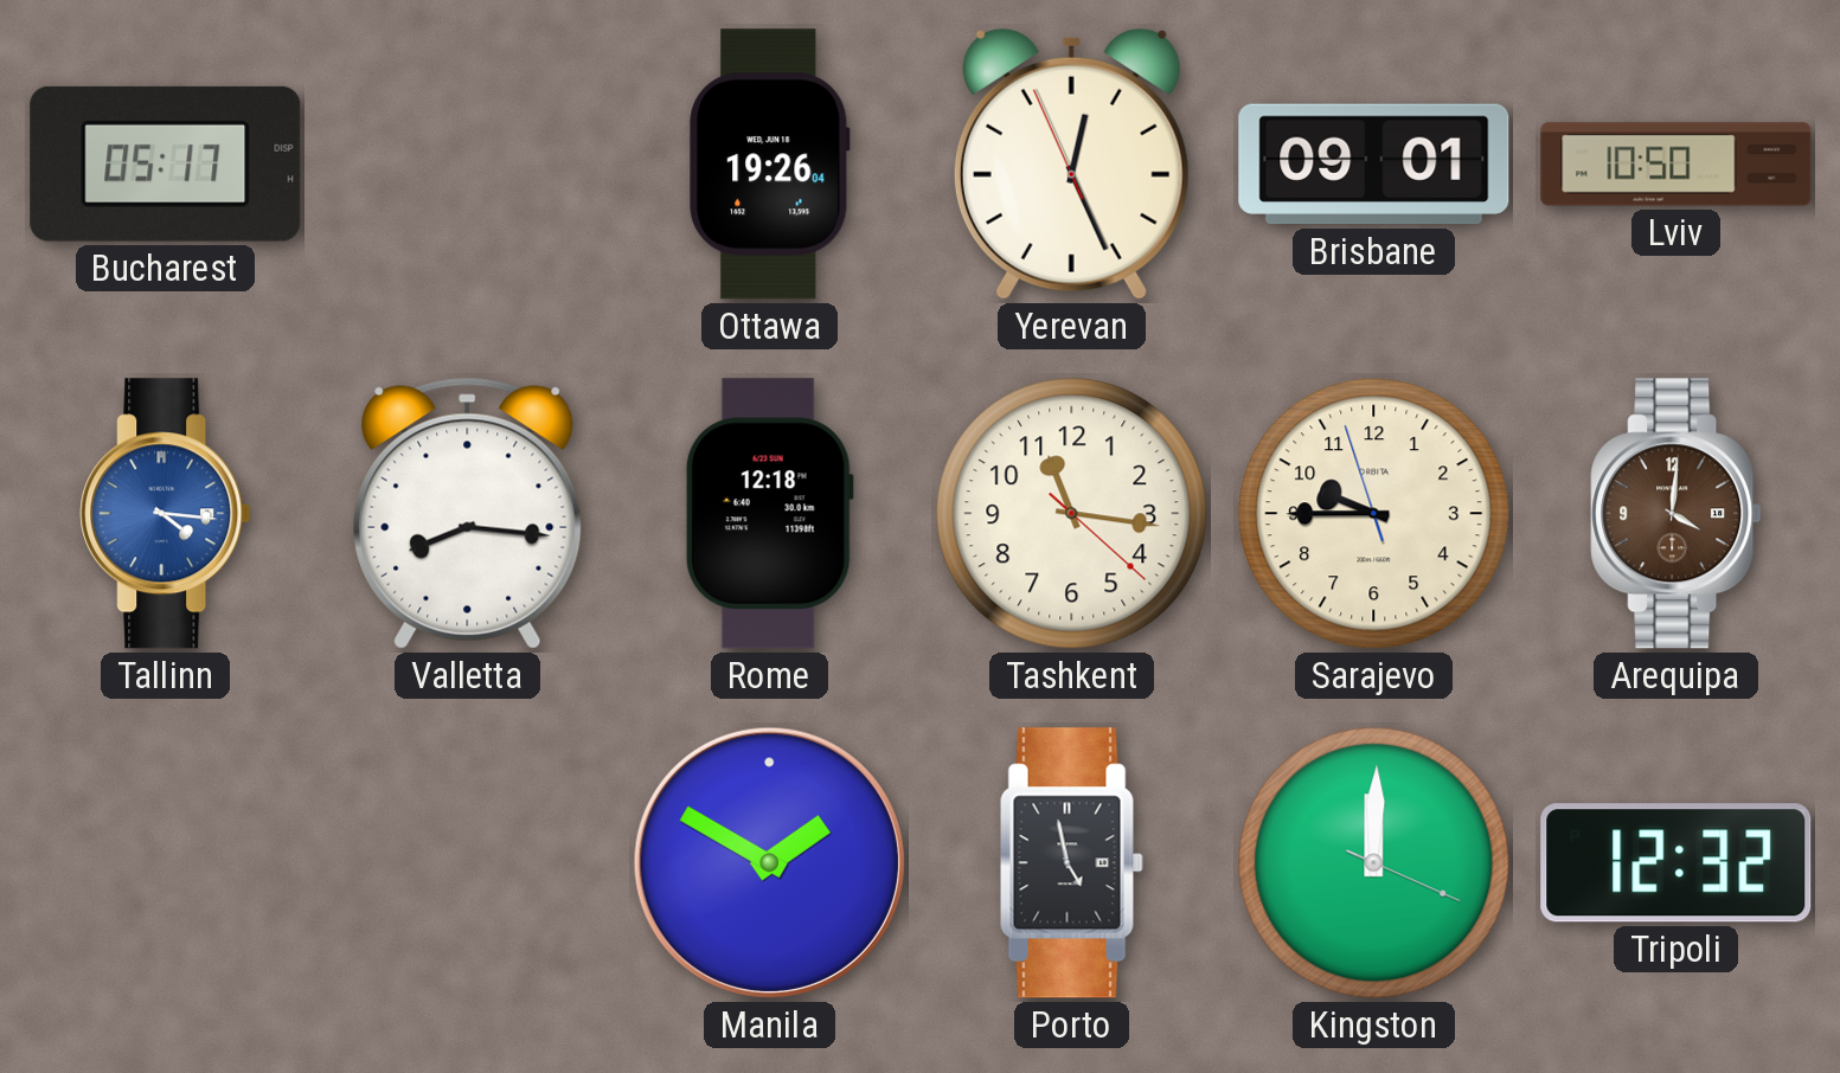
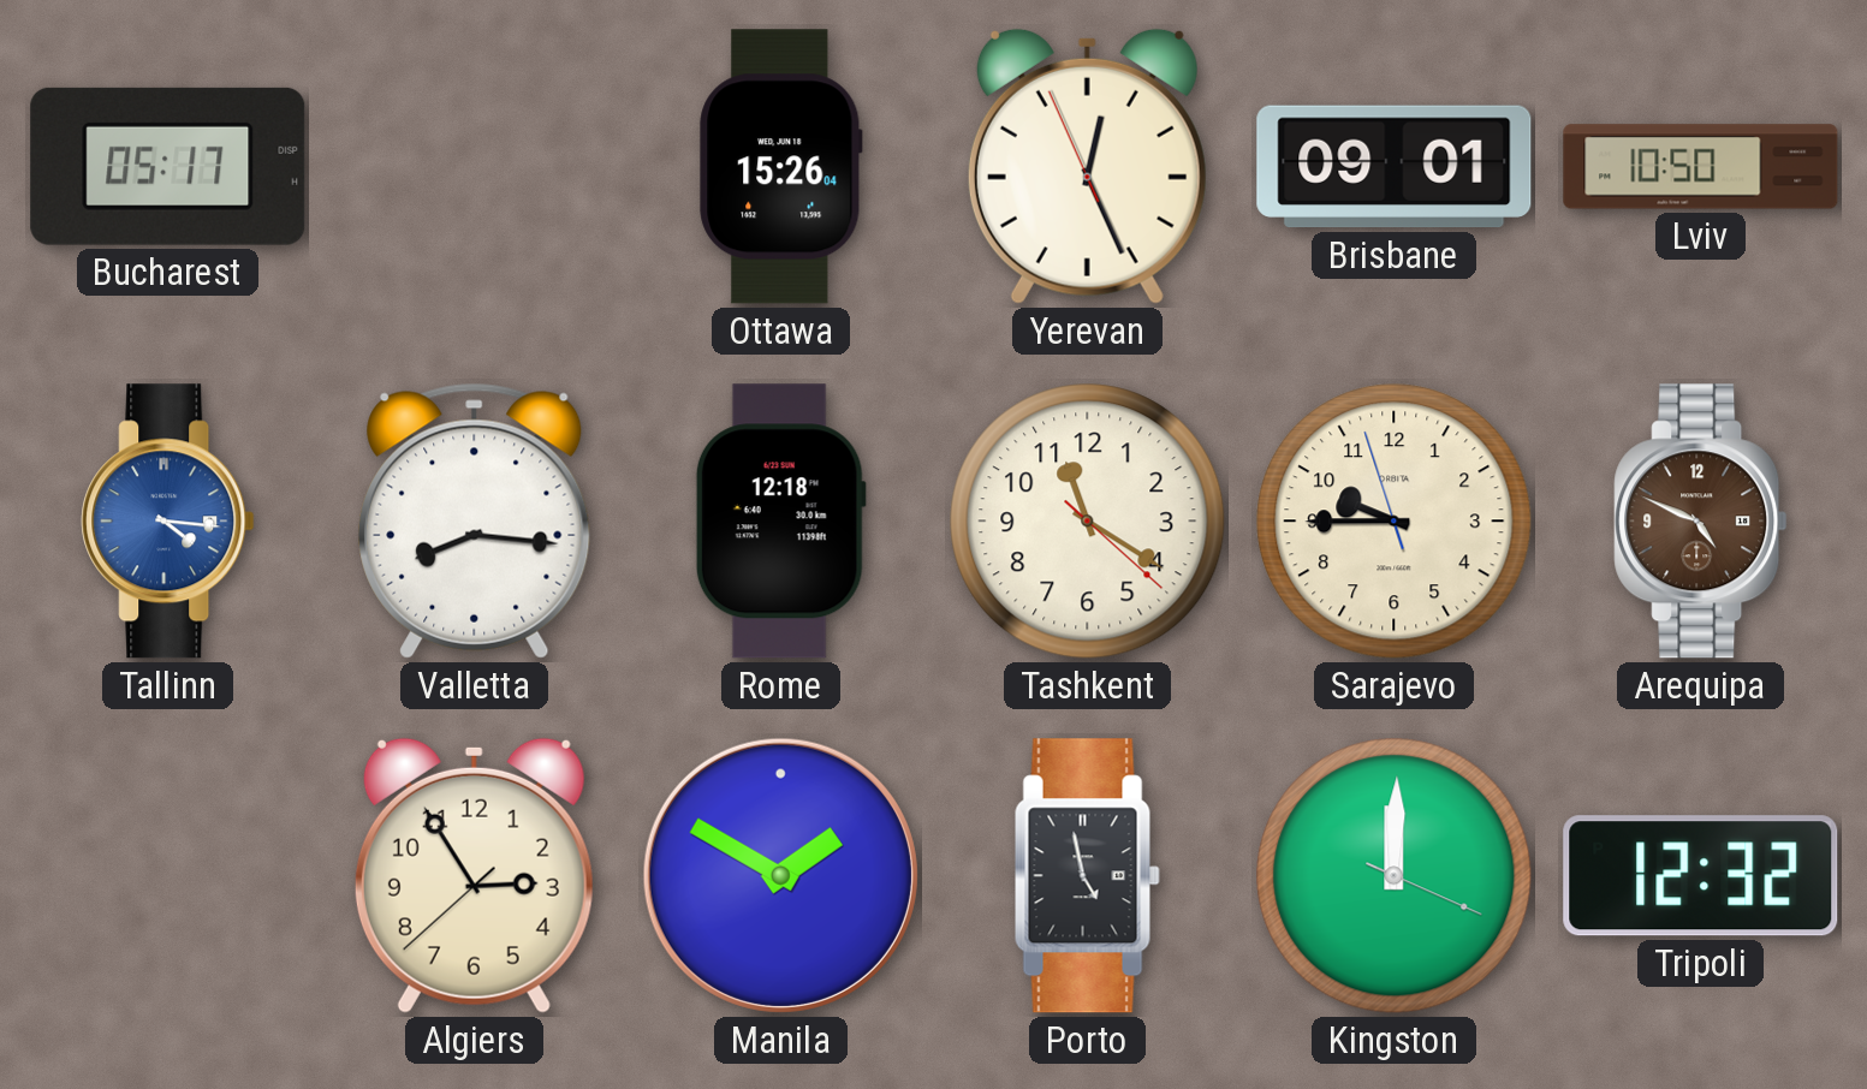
Ottawa: 19:26 -> 15:26 (781, 167)
Tashkent: 11:16 -> 11:20 (1088, 522)
Arequipa: 4:01 -> 4:49 (1701, 522)
Algiers: none -> 2:54 (474, 875)
